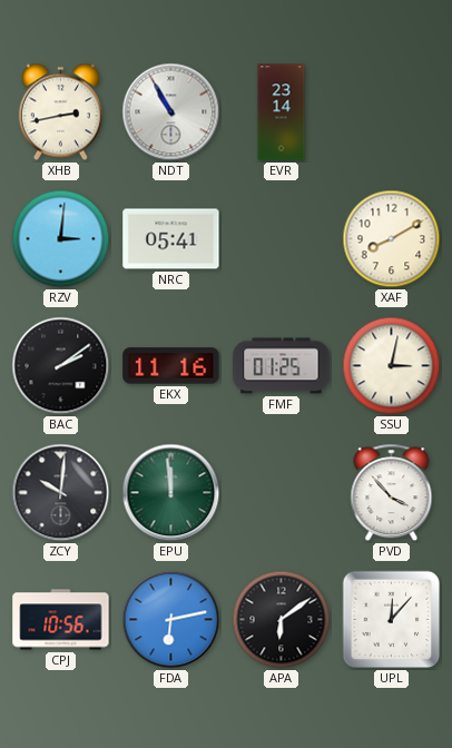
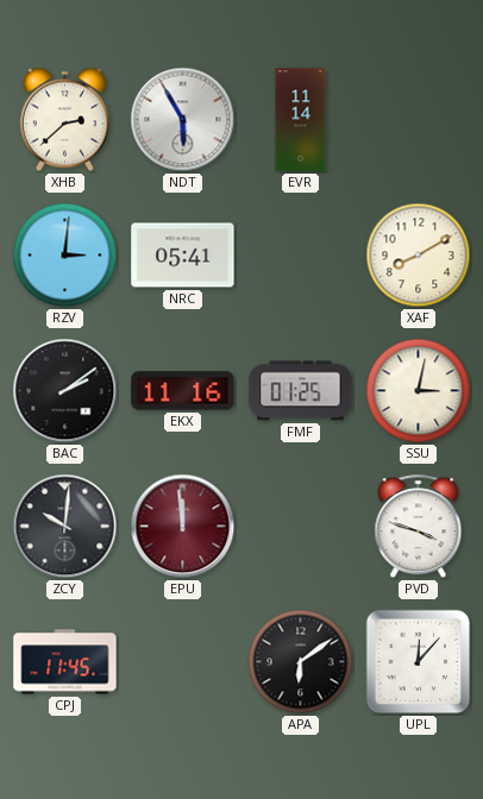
XHB: 2:43 -> 2:38 (64, 120)
NDT: 10:55 -> 5:55 (183, 120)
EVR: 23:14 -> 11:14 (301, 120)
EPU dial: green -> burgundy (183, 527)
PVD: 3:53 -> 3:48 (419, 527)
CPJ: 10:56 -> 11:45 (65, 662)
FDA: 6:13 -> none (171, 620)
